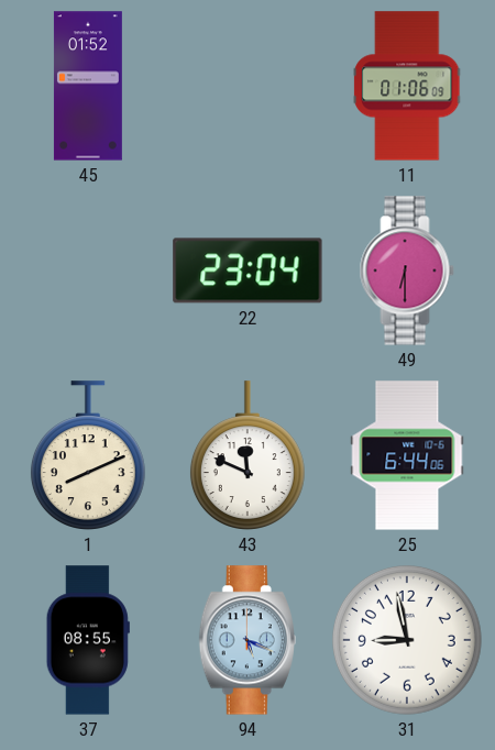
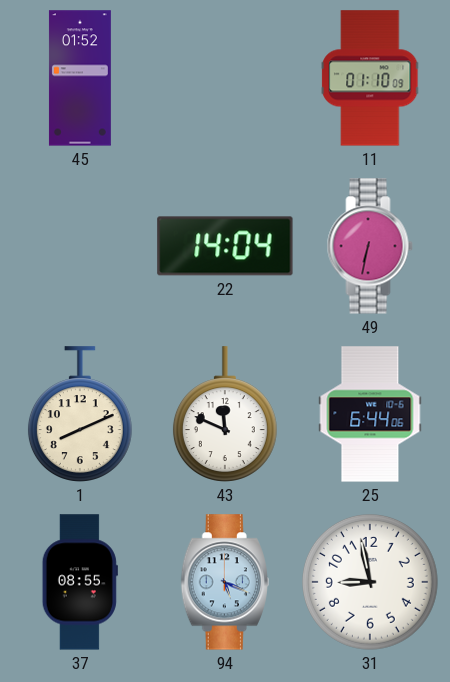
11: 01:06 -> 01:10 (370, 78)
22: 23:04 -> 14:04 (225, 246)
49: 6:30 -> 6:32 (370, 246)
